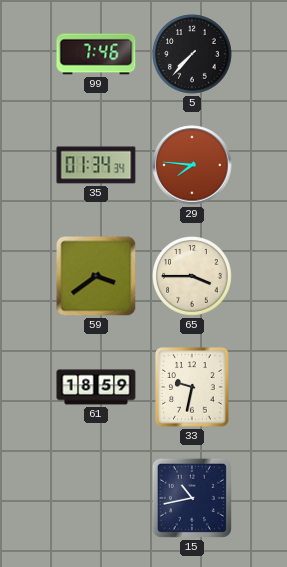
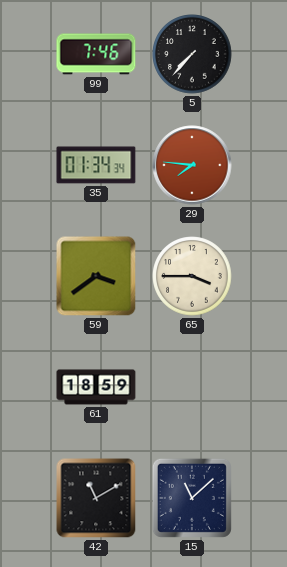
33: 9:32 -> none (192, 387)
42: none -> 11:10 (96, 498)
15: 10:43 -> 11:08 (192, 498)
